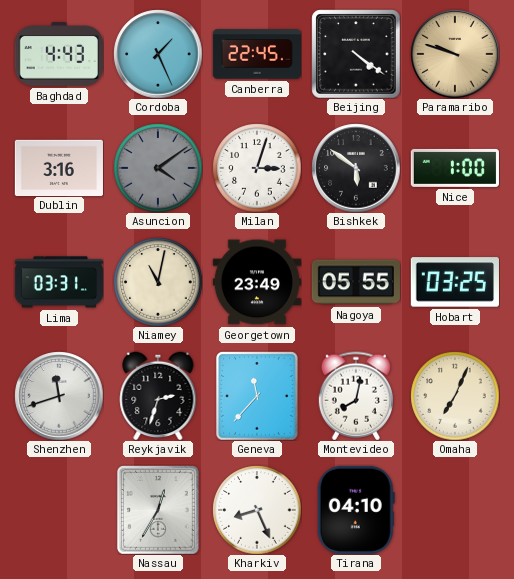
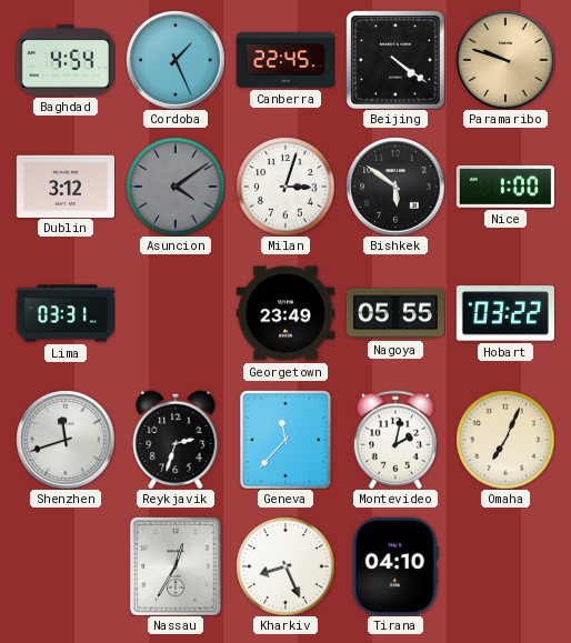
Baghdad: 4:43 -> 4:54 (66, 60)
Dublin: 3:16 -> 3:12 (64, 185)
Niamey: 11:02 -> none (158, 282)
Hobart: 03:25 -> 03:22 (505, 313)
Montevideo: 8:02 -> 2:02 (395, 440)
